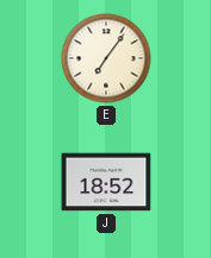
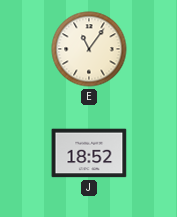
E: 7:06 -> 11:06 (89, 49)
